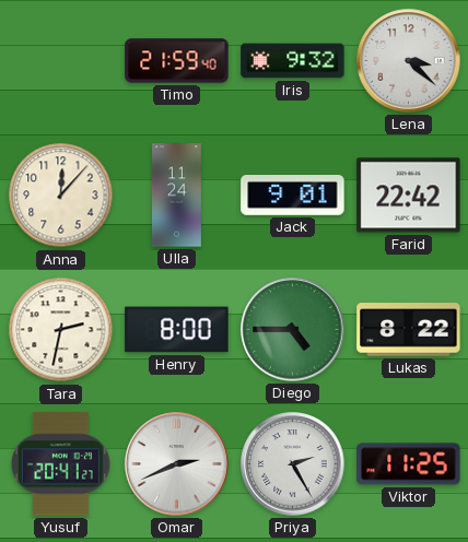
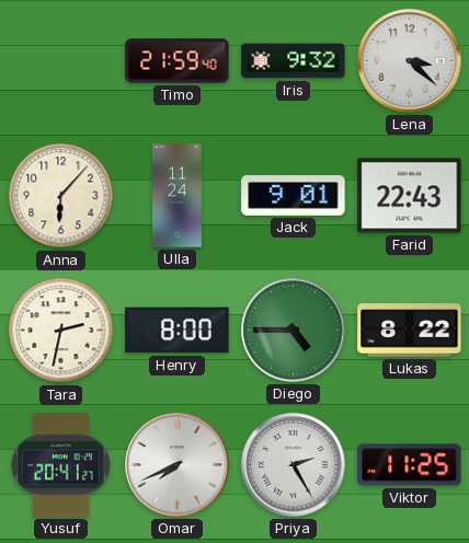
Anna: 12:07 -> 6:07 (61, 196)
Farid: 22:42 -> 22:43 (410, 196)
Omar: 2:41 -> 7:41 (178, 465)
